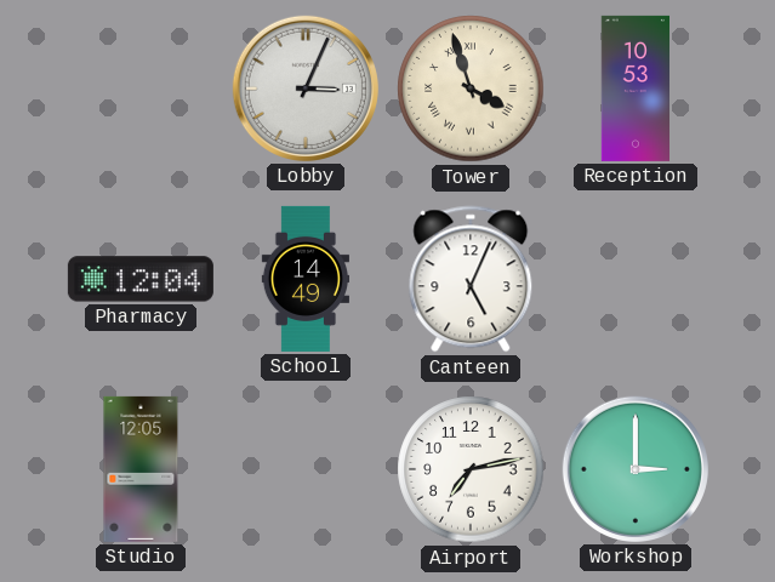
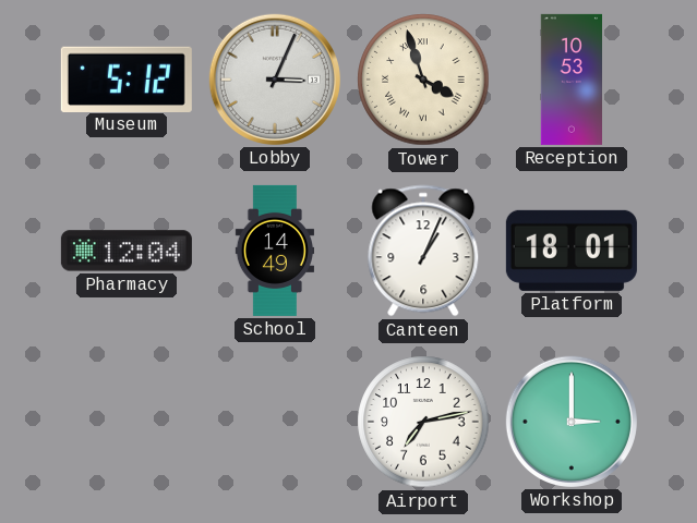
Museum: none -> 5:12 (127, 78)
Canteen: 5:04 -> 1:04 (423, 251)
Platform: none -> 18:01 (572, 251)
Studio: 12:05 -> none (141, 469)
